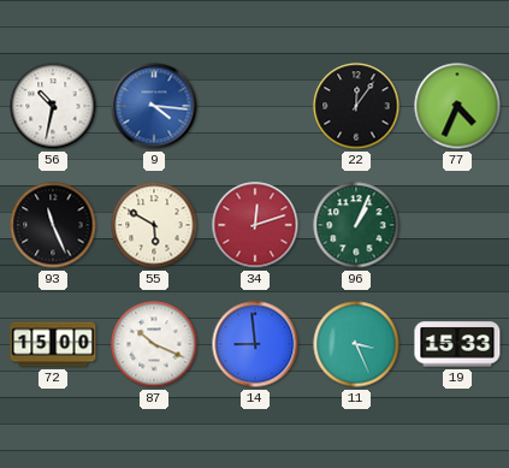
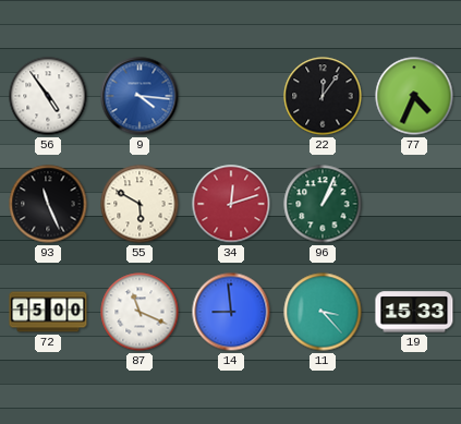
56: 10:32 -> 4:54 (48, 96)
87: 10:19 -> 11:19 (139, 312)
11: 3:26 -> 3:23 (323, 312)
